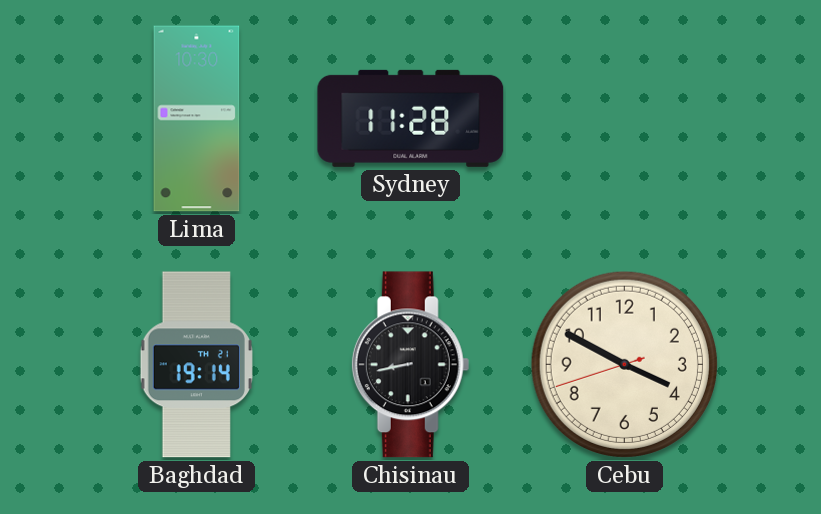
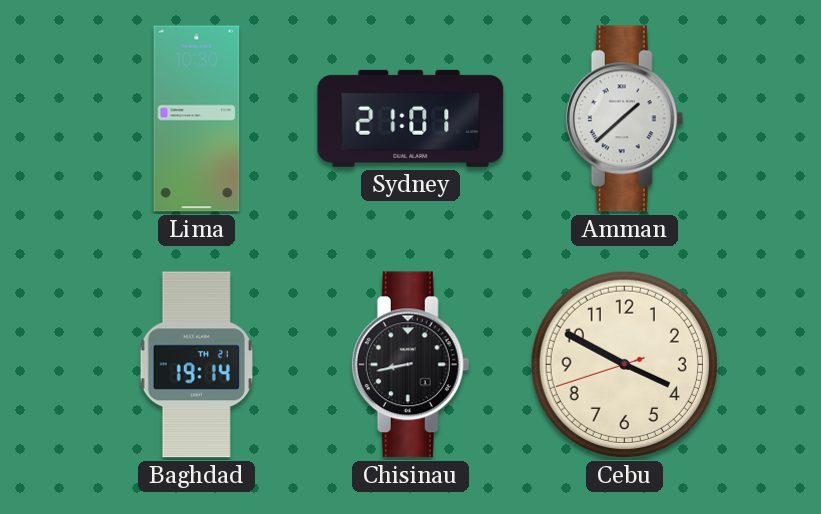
Sydney: 11:28 -> 21:01 (411, 118)
Amman: none -> 1:38 (625, 119)
